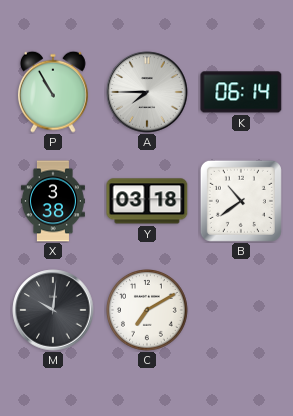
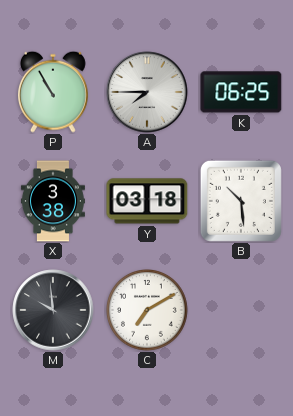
K: 06:14 -> 06:25 (241, 92)
B: 10:39 -> 10:29 (241, 201)
M: 10:01 -> 9:59 (53, 310)
